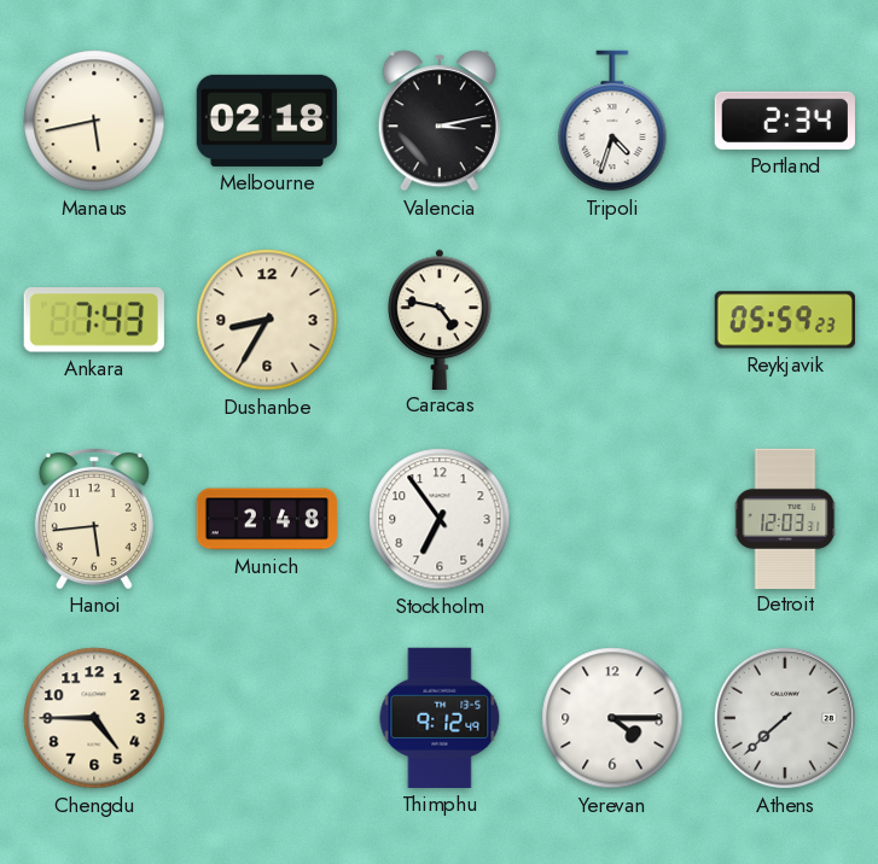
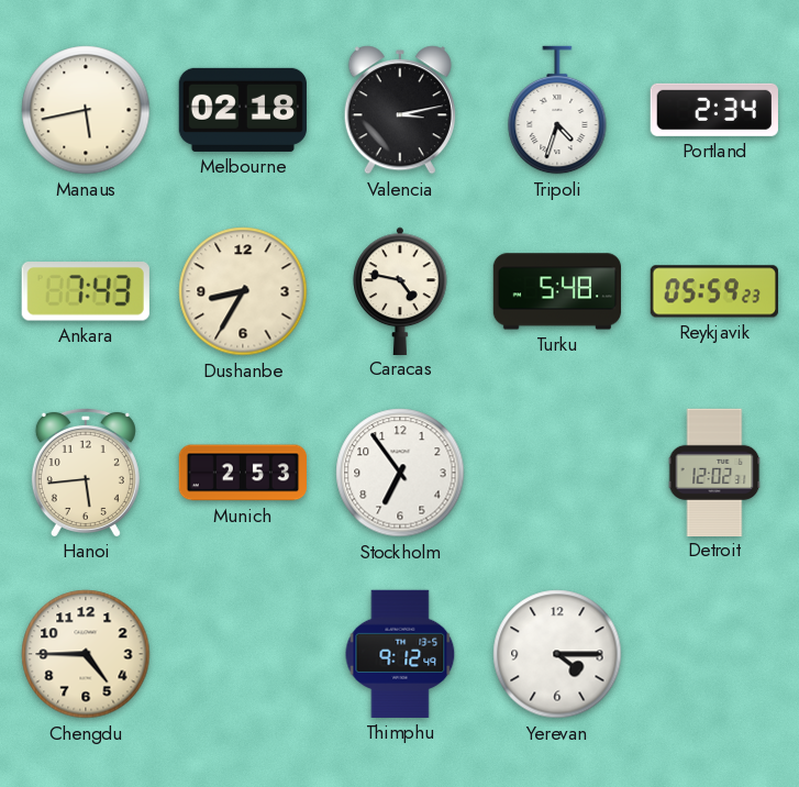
Turku: none -> 5:48 (556, 291)
Munich: 2:48 -> 2:53 (242, 473)
Detroit: 12:03 -> 12:02 (714, 472)
Athens: 7:38 -> none (785, 718)
